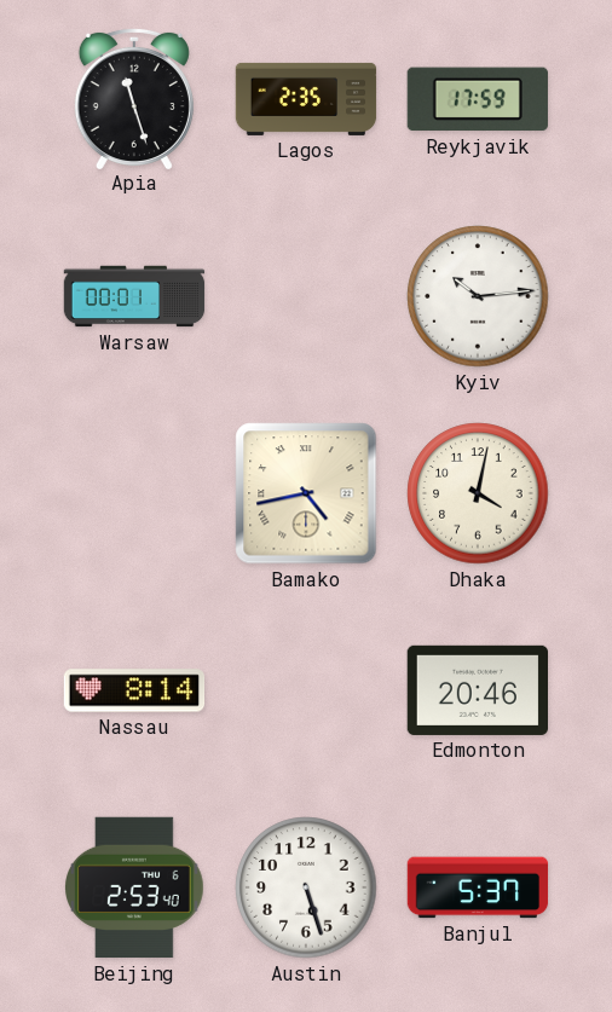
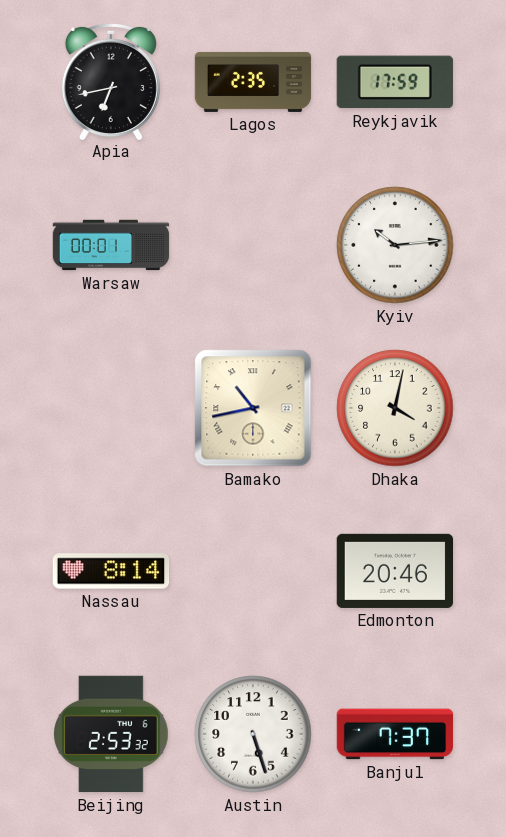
Apia: 11:27 -> 6:43 (111, 81)
Bamako: 4:43 -> 10:43 (253, 408)
Beijing: 2:53:40 -> 2:53:32 (112, 734)
Banjul: 5:37 -> 7:37 (395, 734)
